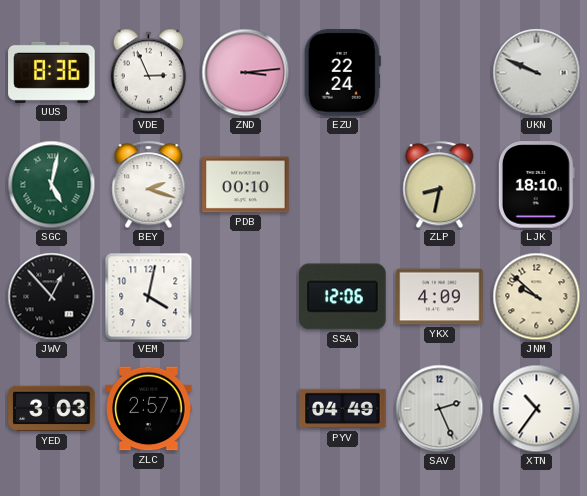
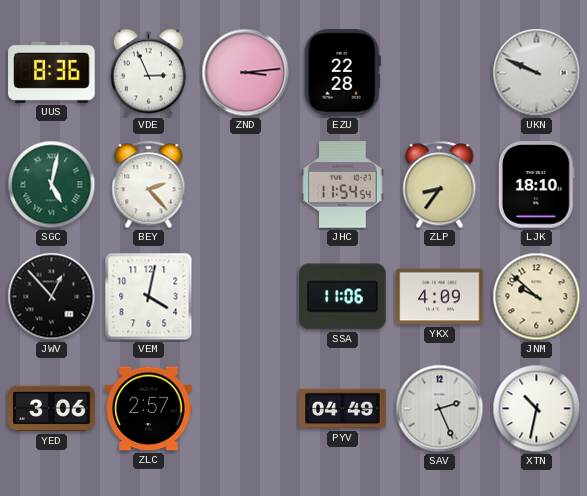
EZU: 22:24 -> 22:28 (342, 73)
BEY: 2:18 -> 2:23 (149, 185)
PDB: 00:10 -> none (246, 185)
JHC: none -> 11:54 (343, 185)
ZLP: 8:32 -> 8:36 (440, 185)
SSA: 12:06 -> 11:06 (343, 297)
YED: 3:03 -> 3:06 (52, 409)
XTN: 10:36 -> 10:32 (537, 409)
